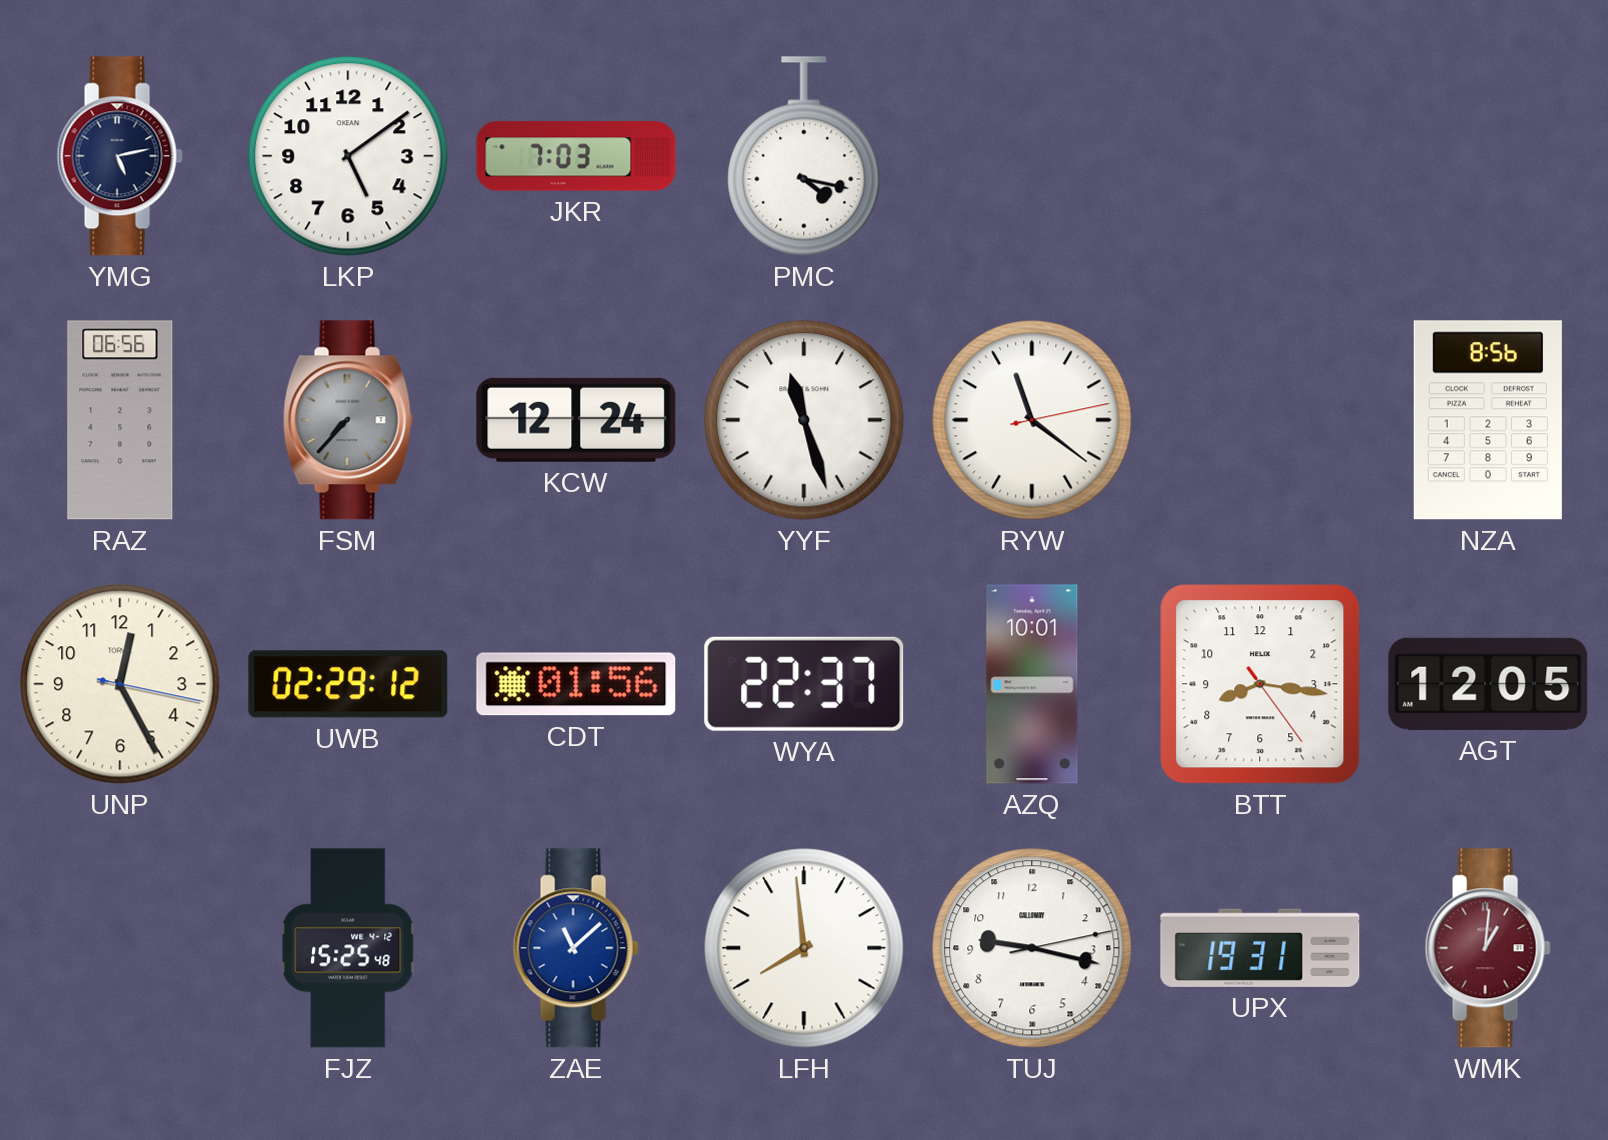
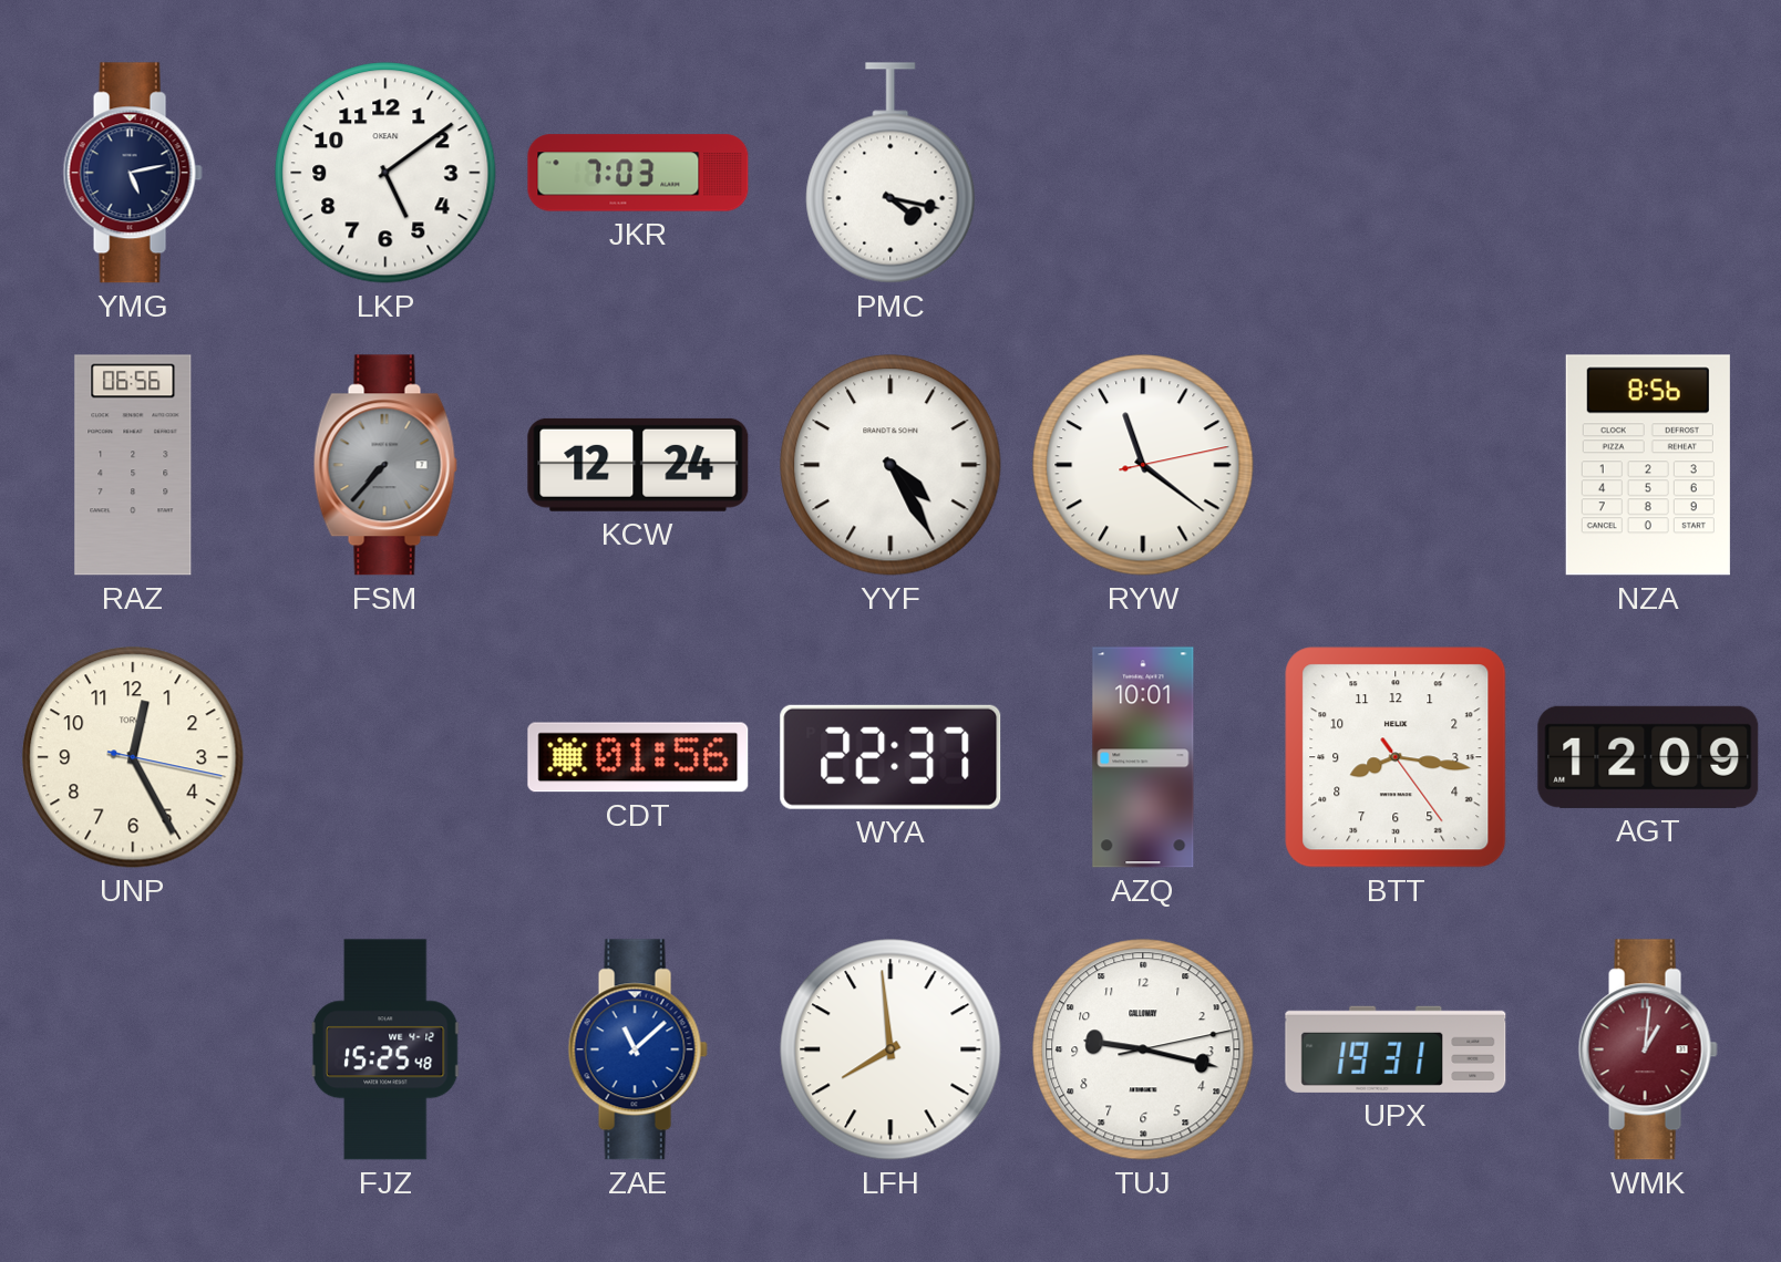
YYF: 11:27 -> 4:25 (890, 465)
UWB: 02:29 -> none (348, 684)
AGT: 12:05 -> 12:09 (1648, 757)
